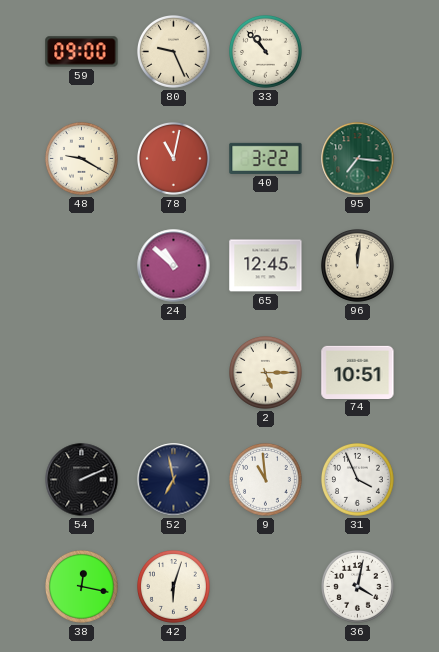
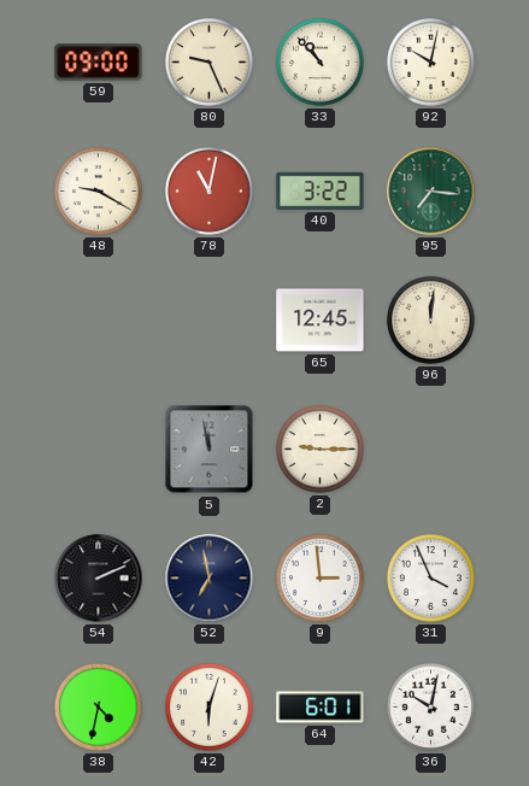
92: none -> 10:02 (431, 63)
24: 10:52 -> none (174, 266)
5: none -> 11:58 (210, 450)
2: 5:15 -> 9:15 (321, 450)
74: 10:51 -> none (358, 372)
9: 10:59 -> 2:59 (321, 579)
38: 12:17 -> 4:32 (99, 708)
64: none -> 6:01 (321, 708)
36: 4:02 -> 10:02 (431, 708)
